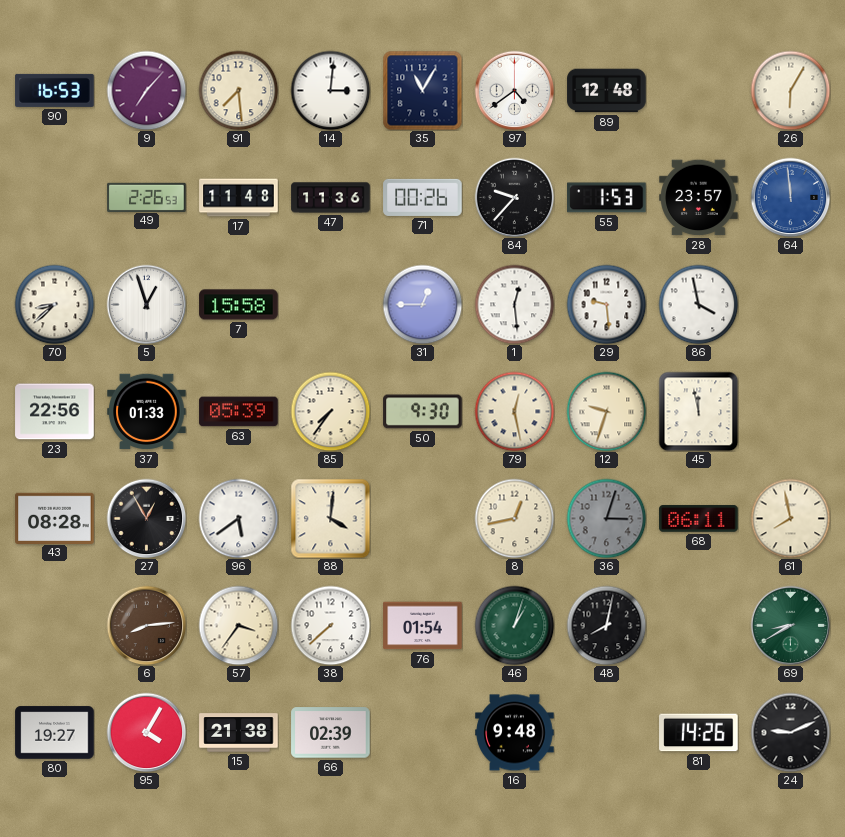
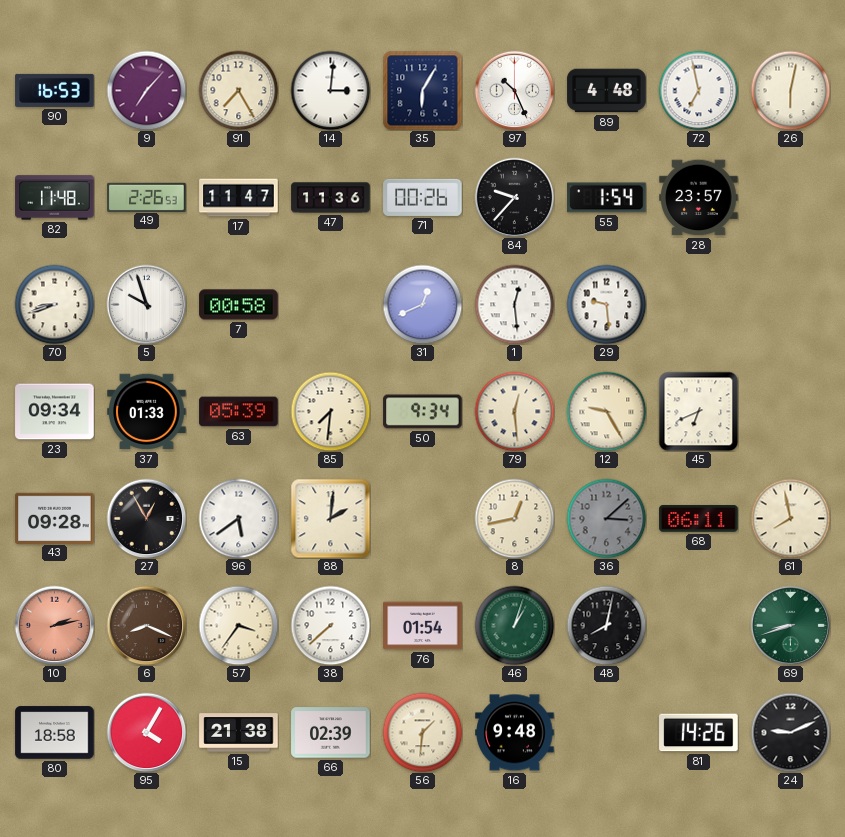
91: 7:29 -> 7:25 (238, 90)
35: 11:05 -> 6:05 (422, 90)
97: 4:39 -> 10:26 (514, 90)
89: 12:48 -> 4:48 (607, 91)
72: none -> 6:58 (698, 90)
26: 6:05 -> 6:02 (790, 90)
82: none -> 11:48 (55, 198)
17: 11:48 -> 11:47 (239, 198)
55: 1:53 -> 1:54 (607, 198)
64: 11:59 -> none (790, 197)
70: 8:38 -> 8:42 (54, 304)
5: 12:57 -> 9:57 (146, 304)
7: 15:58 -> 00:58 (239, 305)
31: 12:45 -> 12:41 (422, 304)
86: 3:58 -> none (698, 304)
23: 22:56 -> 09:34 (55, 412)
85: 7:36 -> 7:31 (330, 411)
50: 9:30 -> 9:34 (423, 412)
79: 12:28 -> 12:29 (514, 411)
12: 9:33 -> 9:25 (606, 411)
45: 11:58 -> 6:41 (698, 411)
43: 08:28 -> 09:28 (55, 518)
88: 4:01 -> 2:01 (330, 518)
36: 3:03 -> 3:08 (606, 518)
10: none -> 2:13 (54, 625)
6: 8:14 -> 8:19 (146, 625)
69: 8:40 -> 8:42 (790, 625)
80: 19:27 -> 18:58 (55, 733)
56: none -> 1:31 (422, 732)
